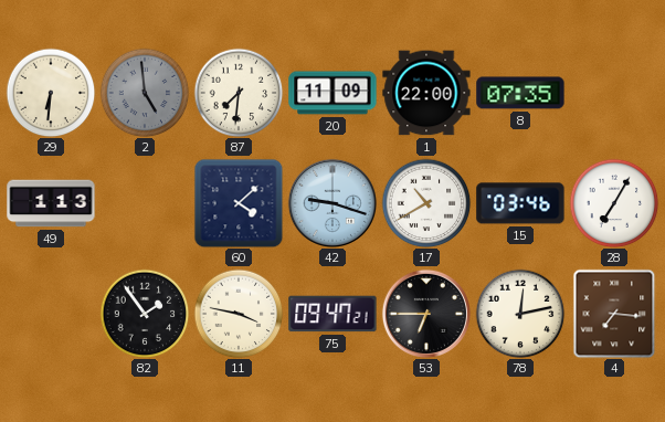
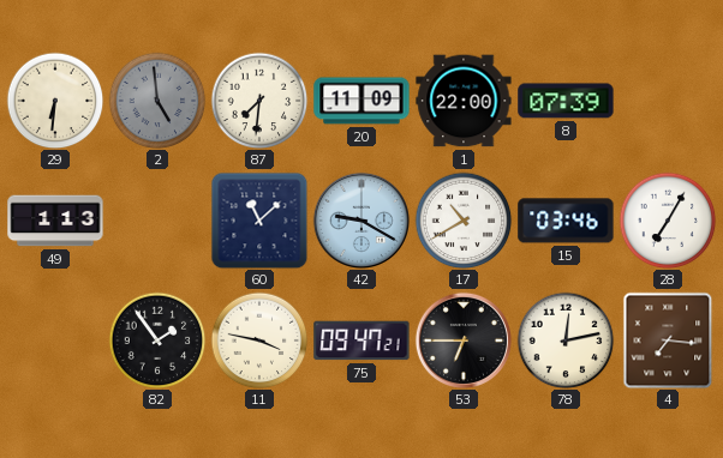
8: 07:35 -> 07:39 (566, 101)
60: 4:08 -> 11:08 (259, 221)
42: 9:18 -> 9:20 (361, 221)
